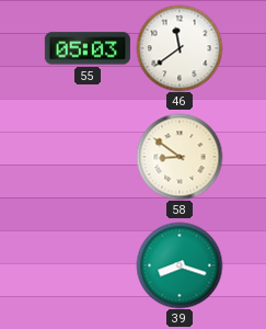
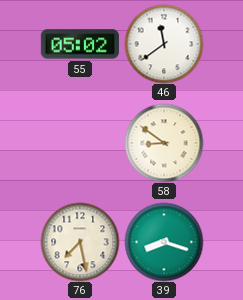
55: 05:03 -> 05:02 (80, 44)
76: none -> 7:28 (80, 242)
